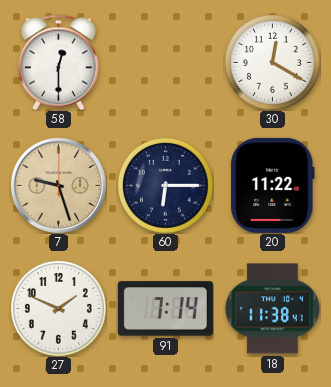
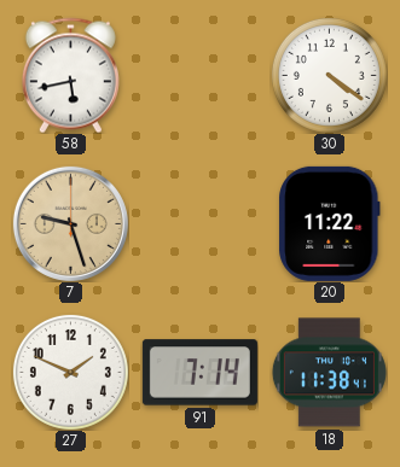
58: 12:30 -> 5:43 (70, 75)
30: 12:20 -> 4:21 (329, 75)
60: 6:15 -> none (165, 185)
